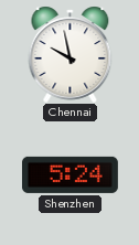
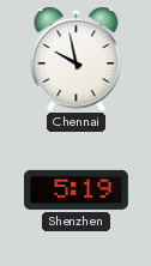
Shenzhen: 5:24 -> 5:19 (75, 189)
